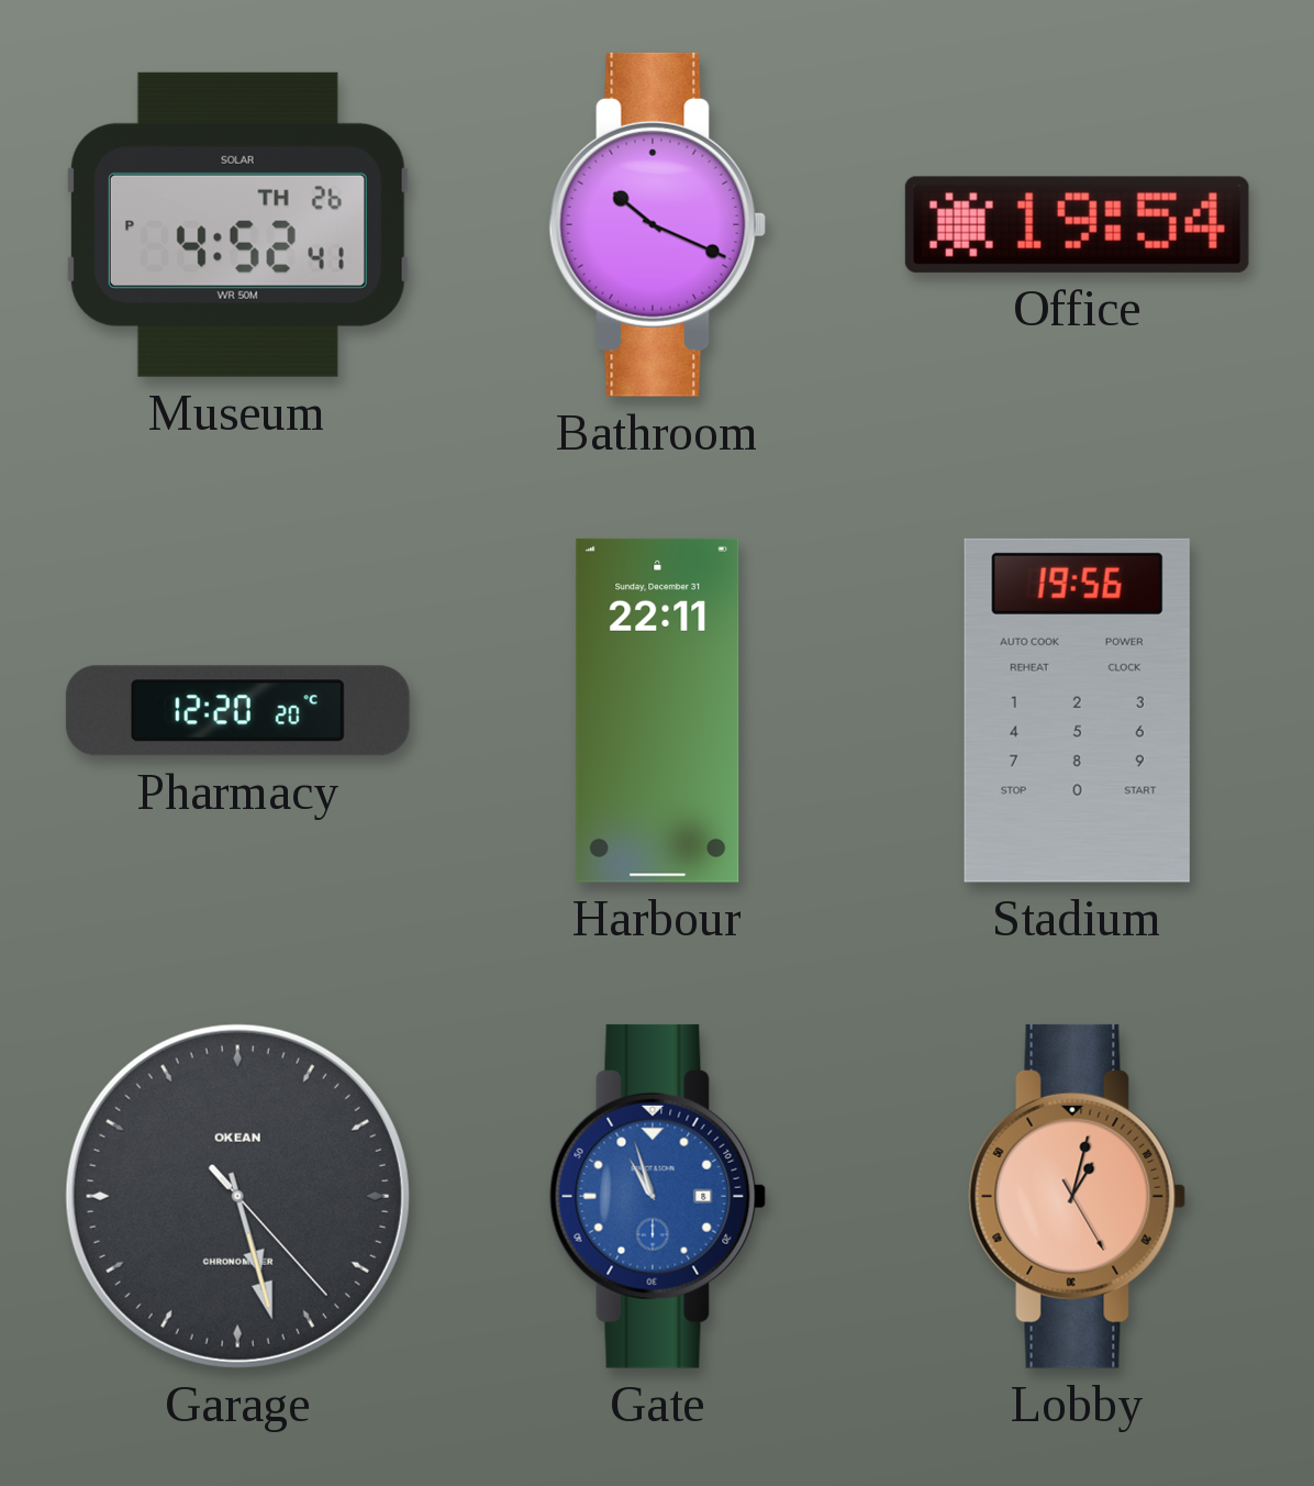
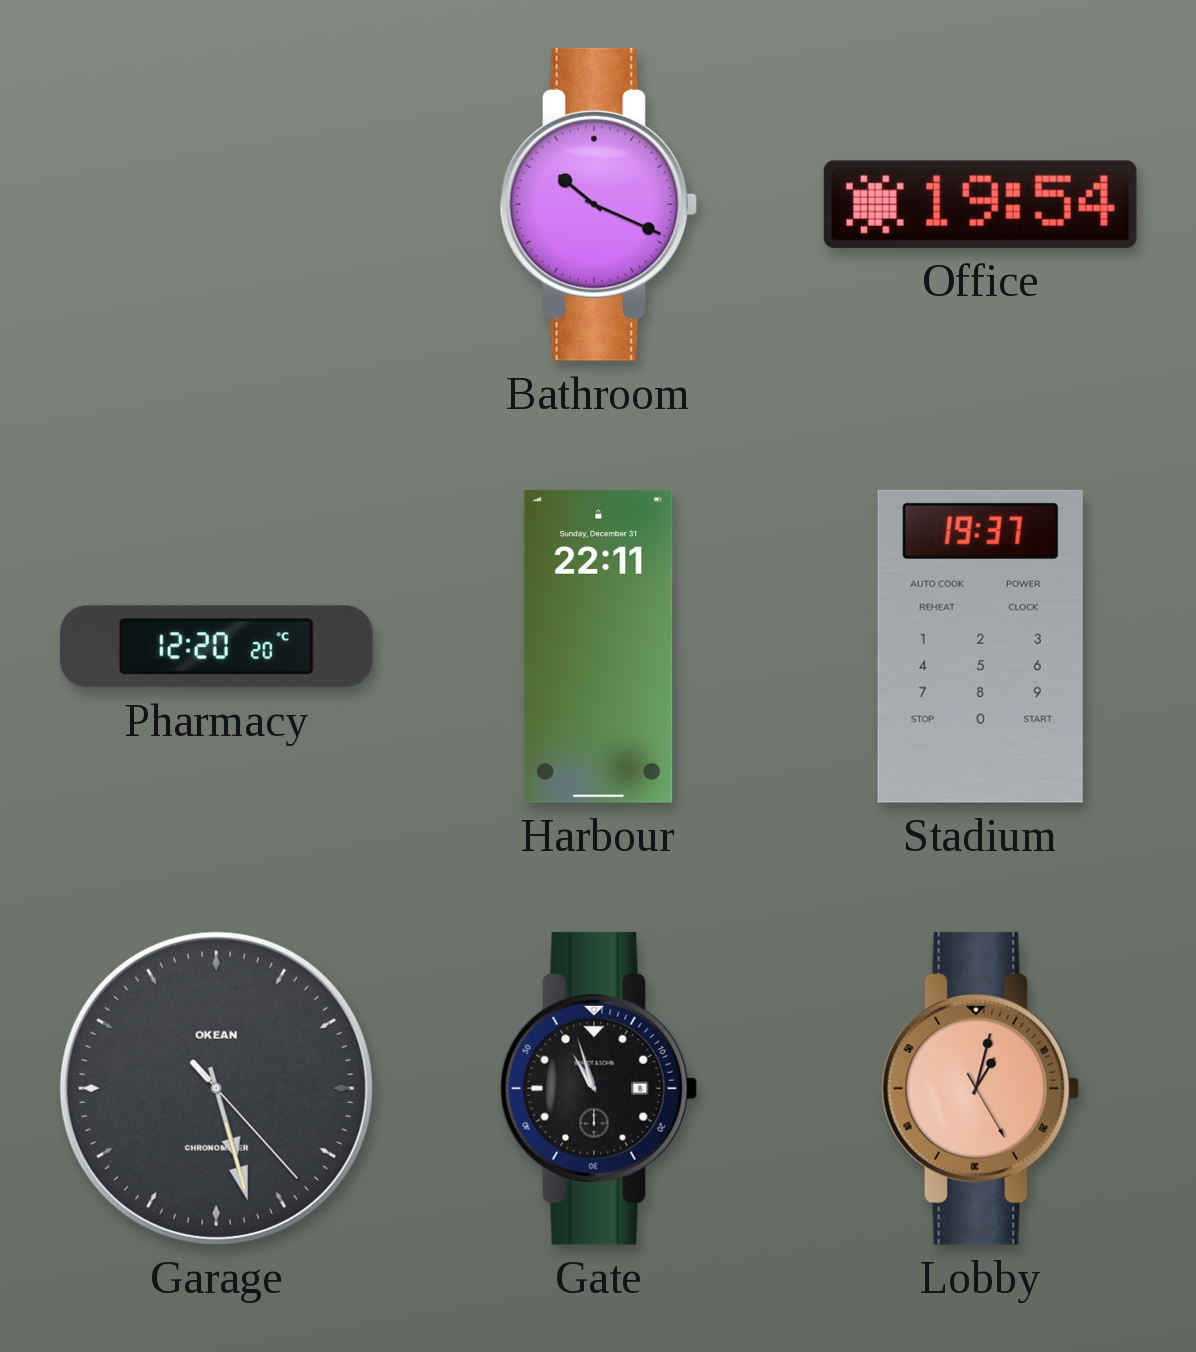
Museum: 4:52 -> none (237, 224)
Stadium: 19:56 -> 19:37 (980, 646)
Gate dial: blue -> black (599, 1088)
